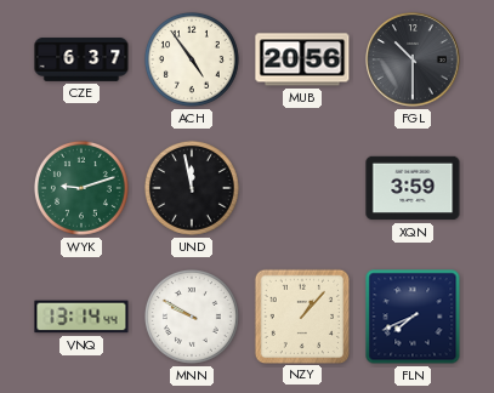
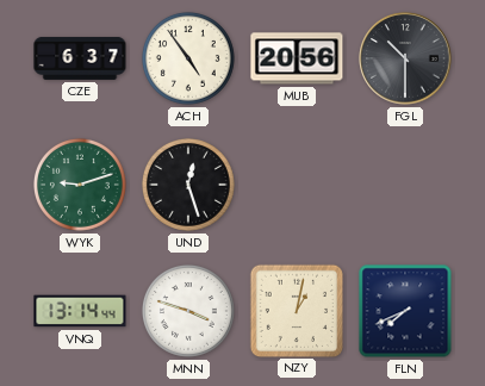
UND: 11:58 -> 12:27 (188, 185)
XQN: 3:59 -> none (413, 188)
MNN: 9:50 -> 3:48 (188, 311)
NZY: 1:07 -> 1:02 (296, 310)
